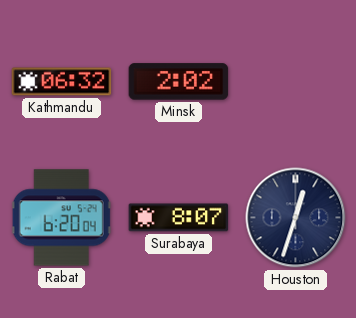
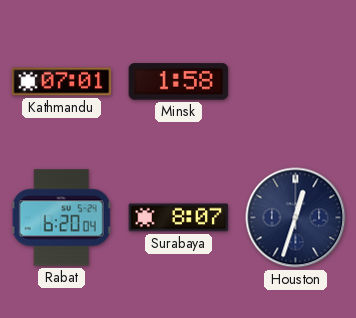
Kathmandu: 06:32 -> 07:01 (62, 82)
Minsk: 2:02 -> 1:58 (179, 82)
